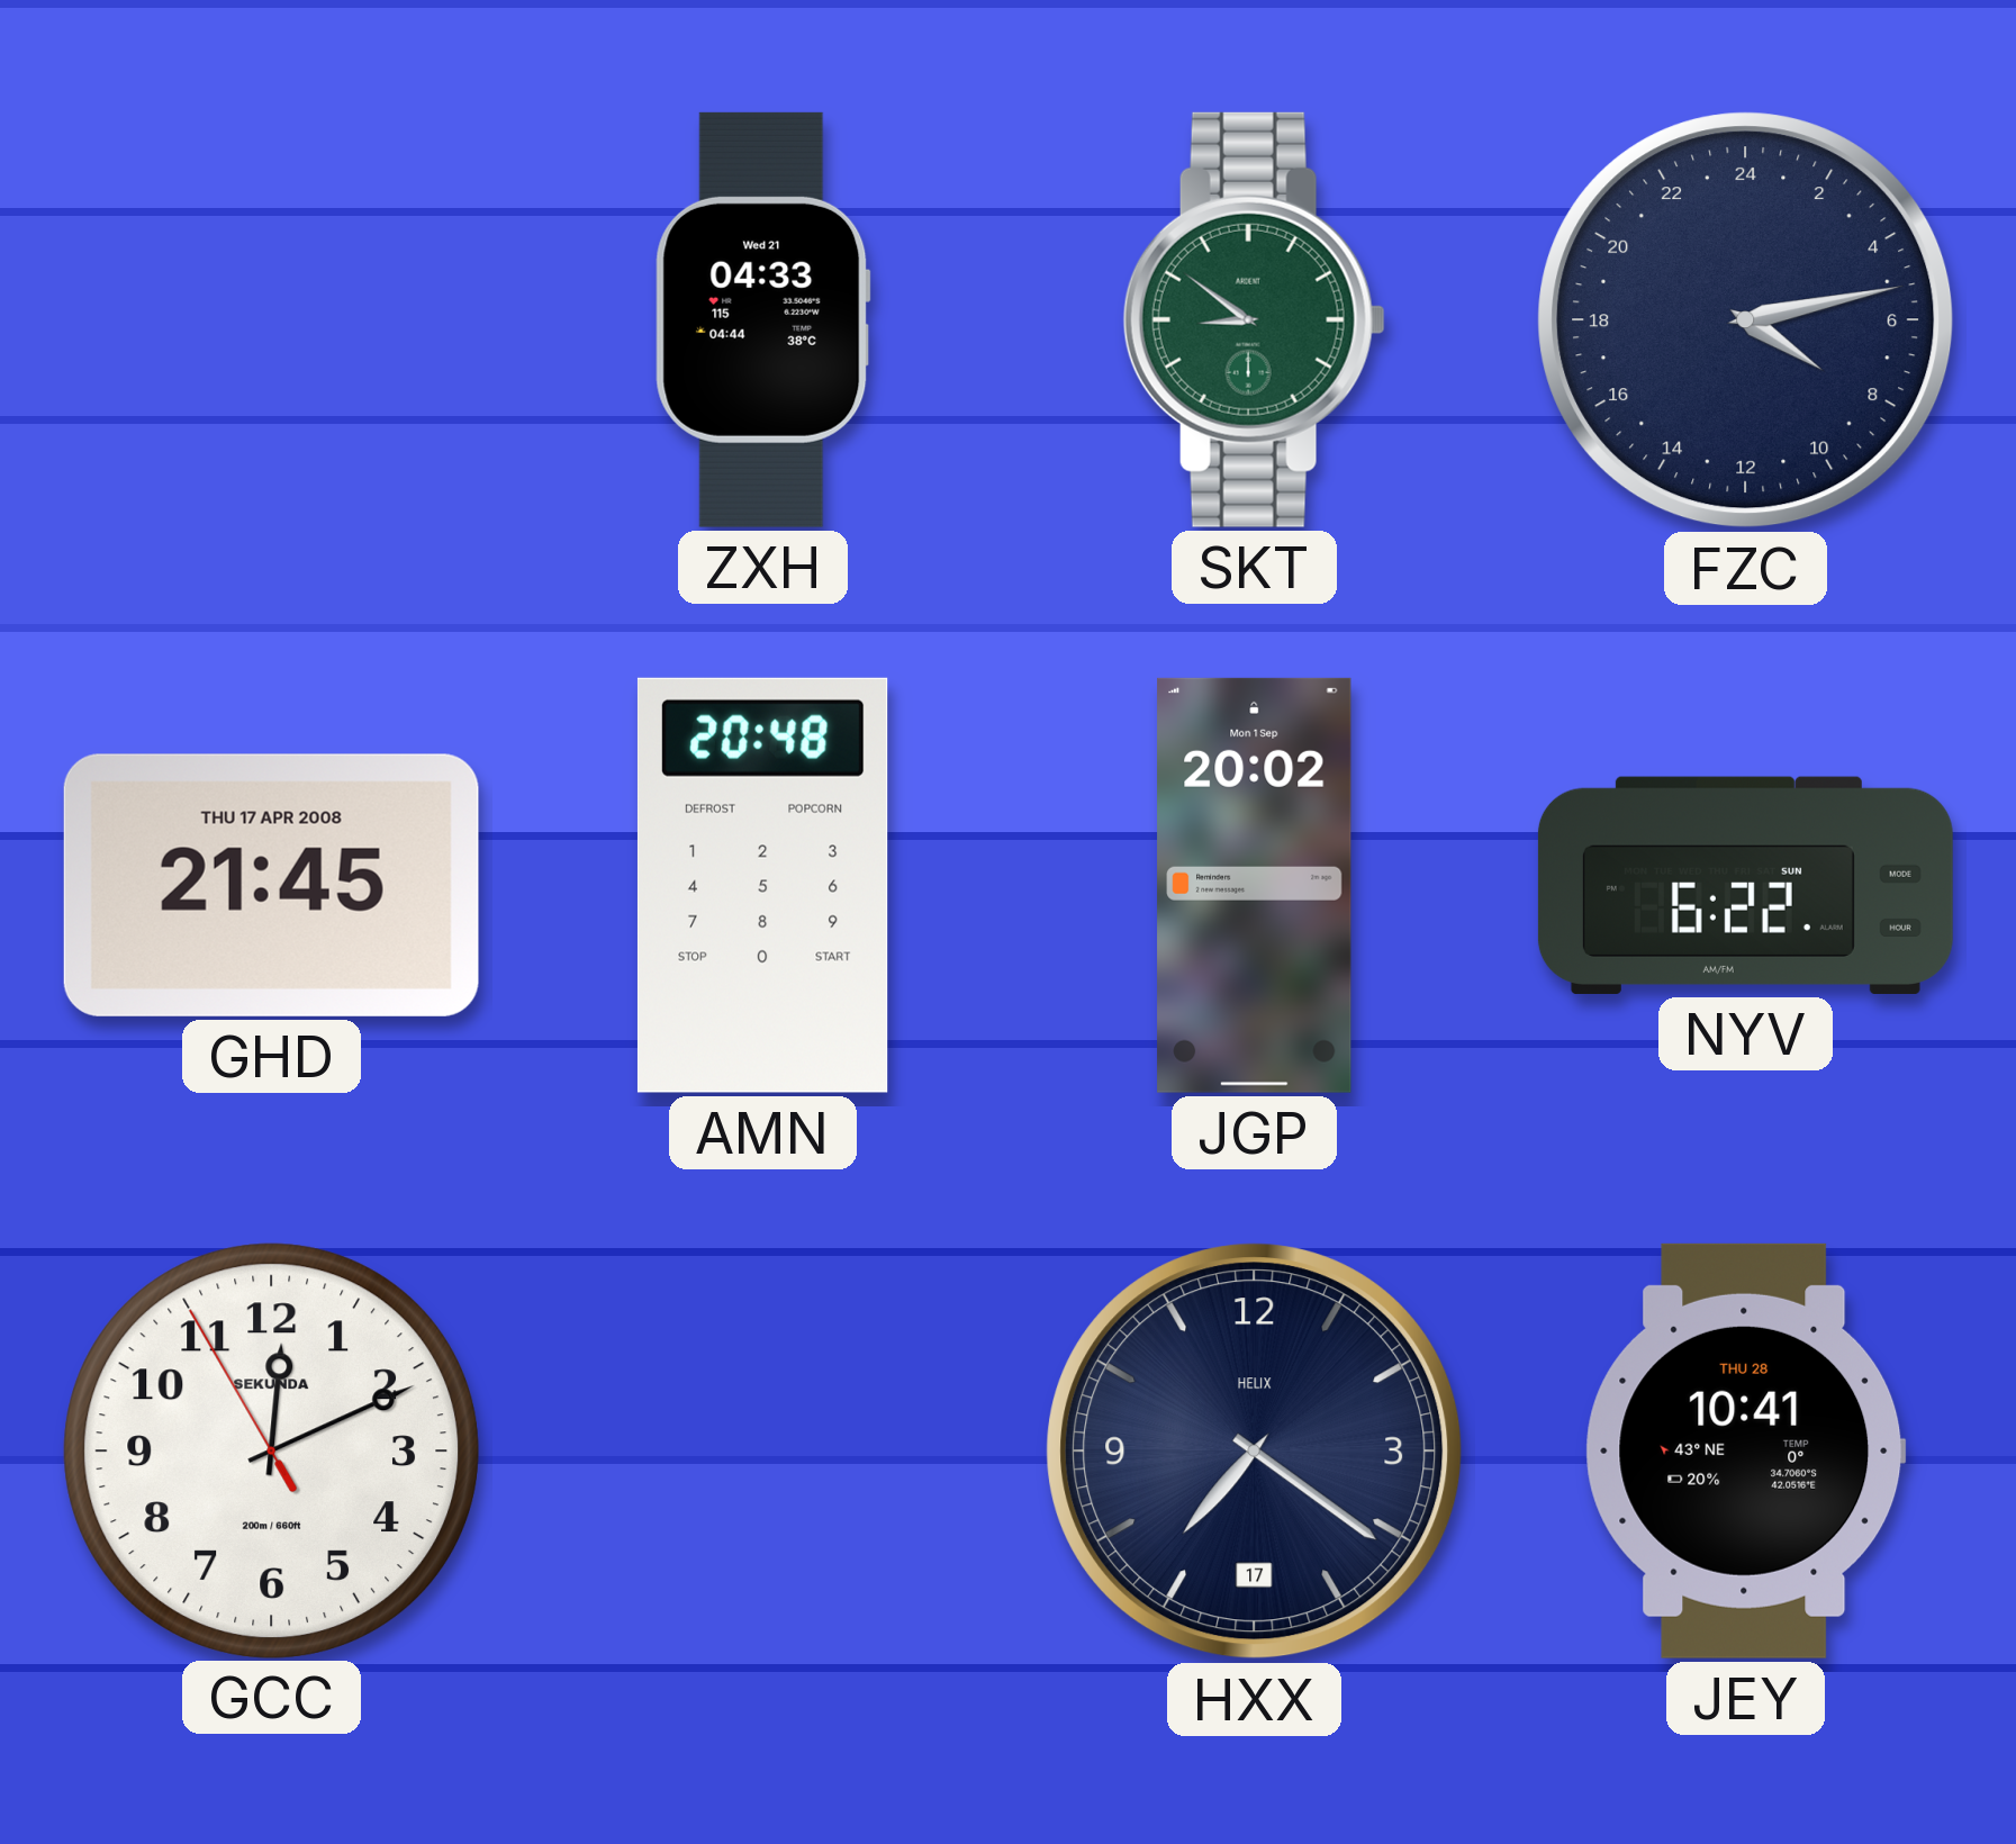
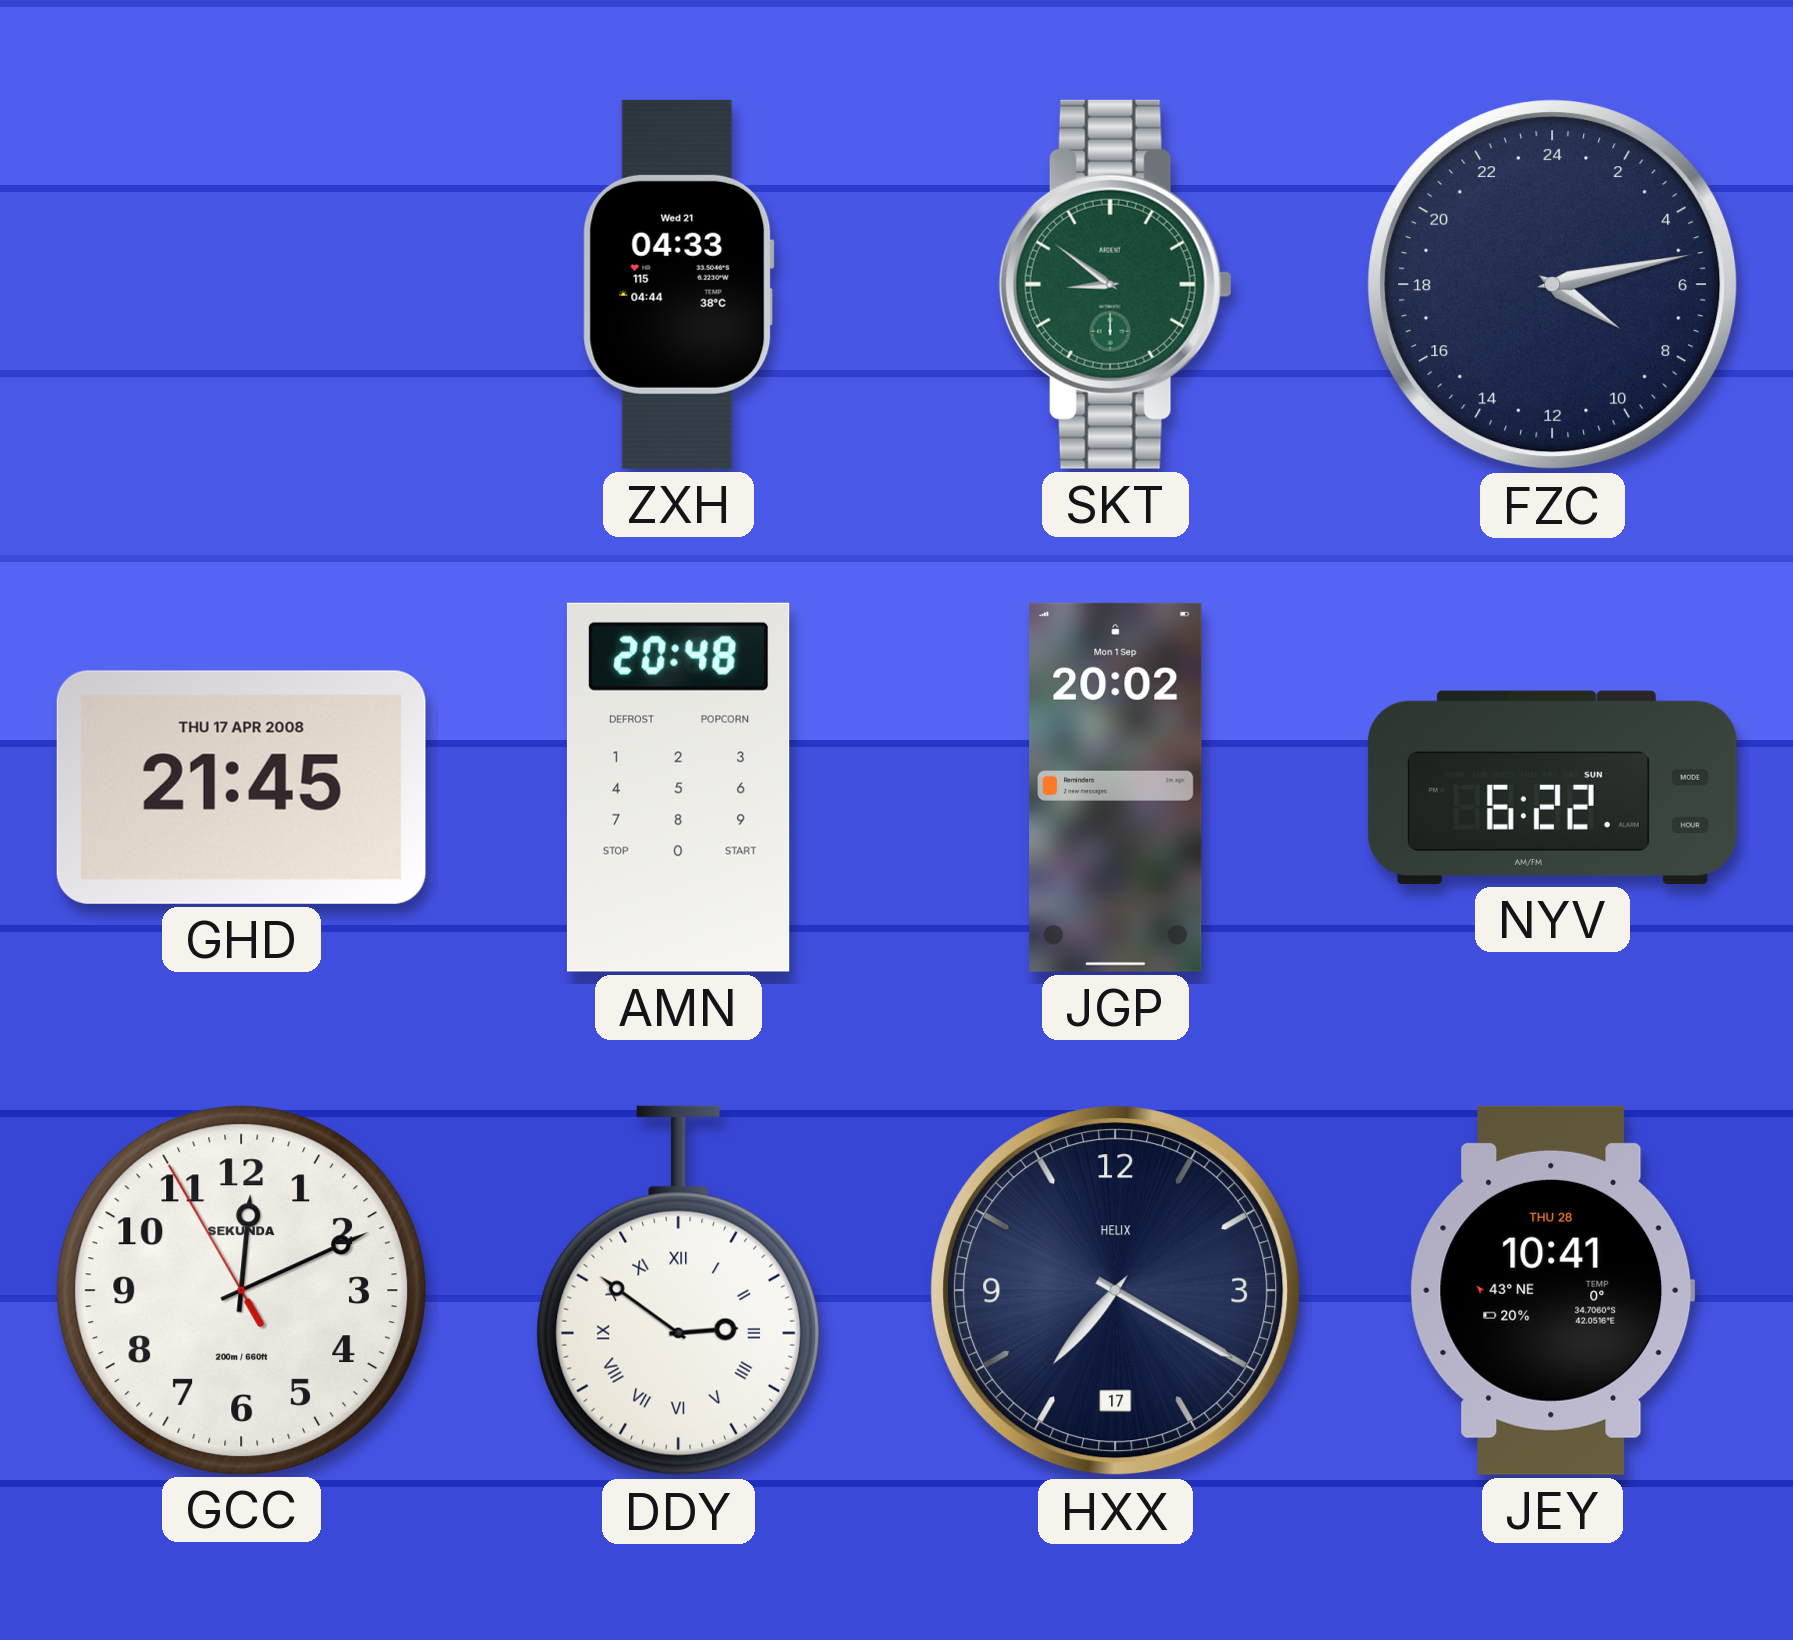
DDY: none -> 2:51 (679, 1291)
HXX: 7:21 -> 7:20 (1116, 1291)
